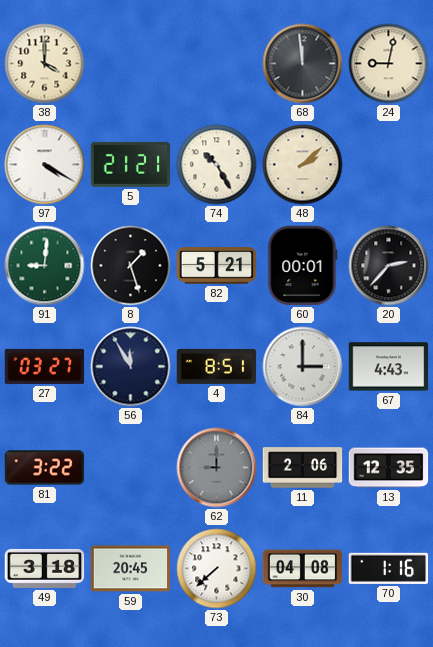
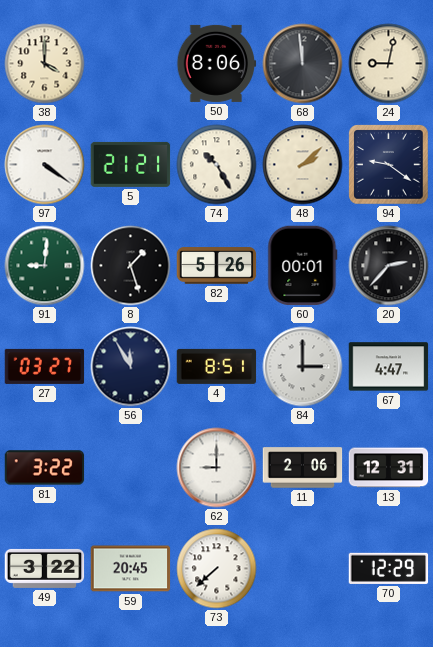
50: none -> 8:06 (217, 63)
97: 4:20 -> 4:21 (45, 165)
94: none -> 9:21 (389, 165)
82: 5:21 -> 5:26 (217, 266)
67: 4:43 -> 4:47 (389, 367)
62 dial: grey -> white (217, 468)
13: 12:35 -> 12:31 (389, 468)
49: 3:18 -> 3:22 (45, 568)
30: 04:08 -> none (303, 569)
70: 1:16 -> 12:29 (389, 568)
